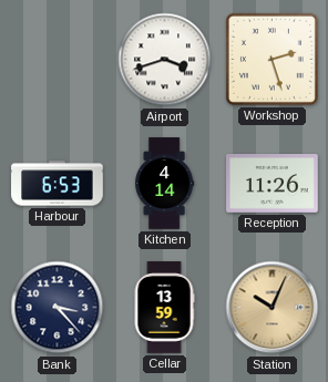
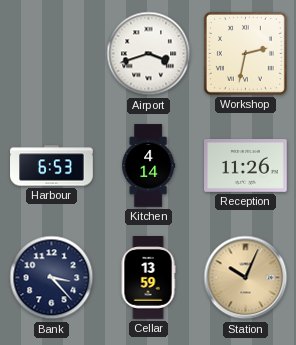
Workshop: 2:27 -> 2:32 (245, 53)
